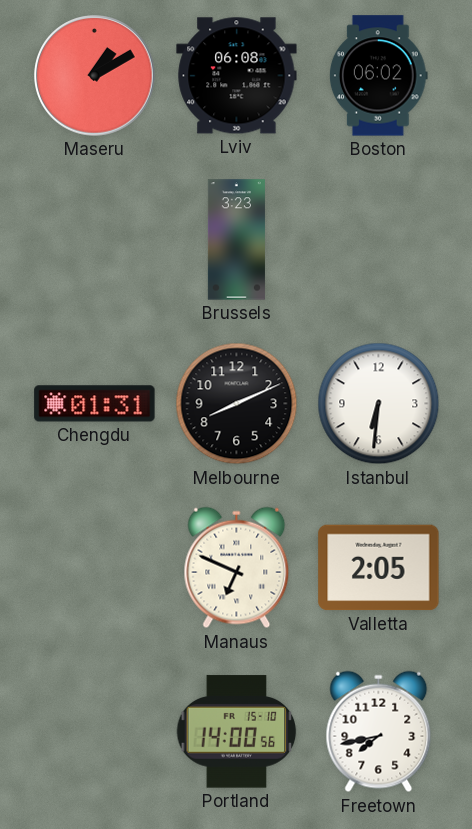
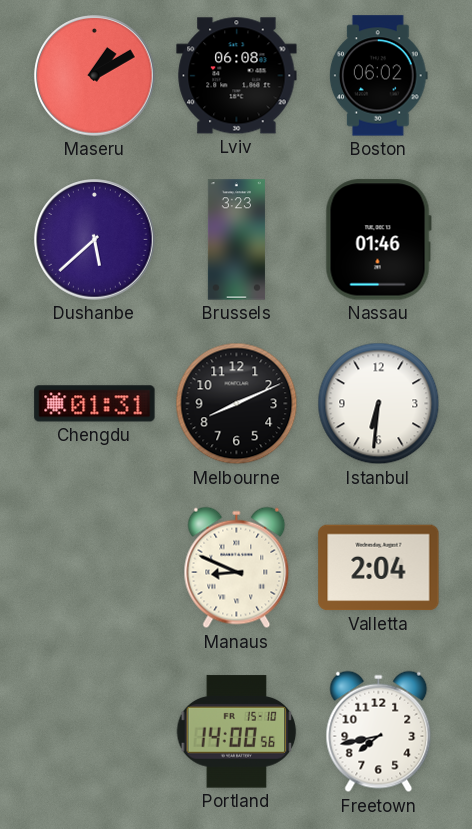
Dushanbe: none -> 5:38 (95, 240)
Nassau: none -> 01:46 (378, 240)
Manaus: 6:49 -> 8:49 (237, 568)
Valletta: 2:05 -> 2:04 (379, 568)
